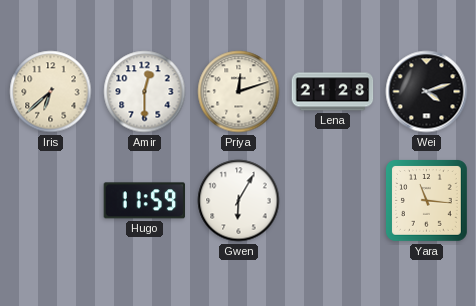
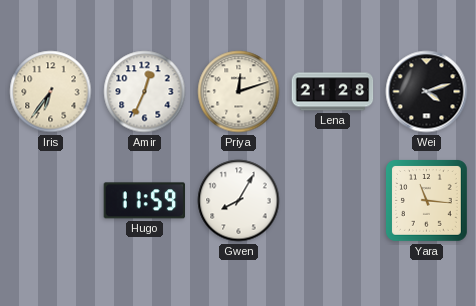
Iris: 6:38 -> 6:36 (51, 92)
Amir: 12:30 -> 12:34 (145, 92)
Gwen: 6:05 -> 8:05 (239, 201)
